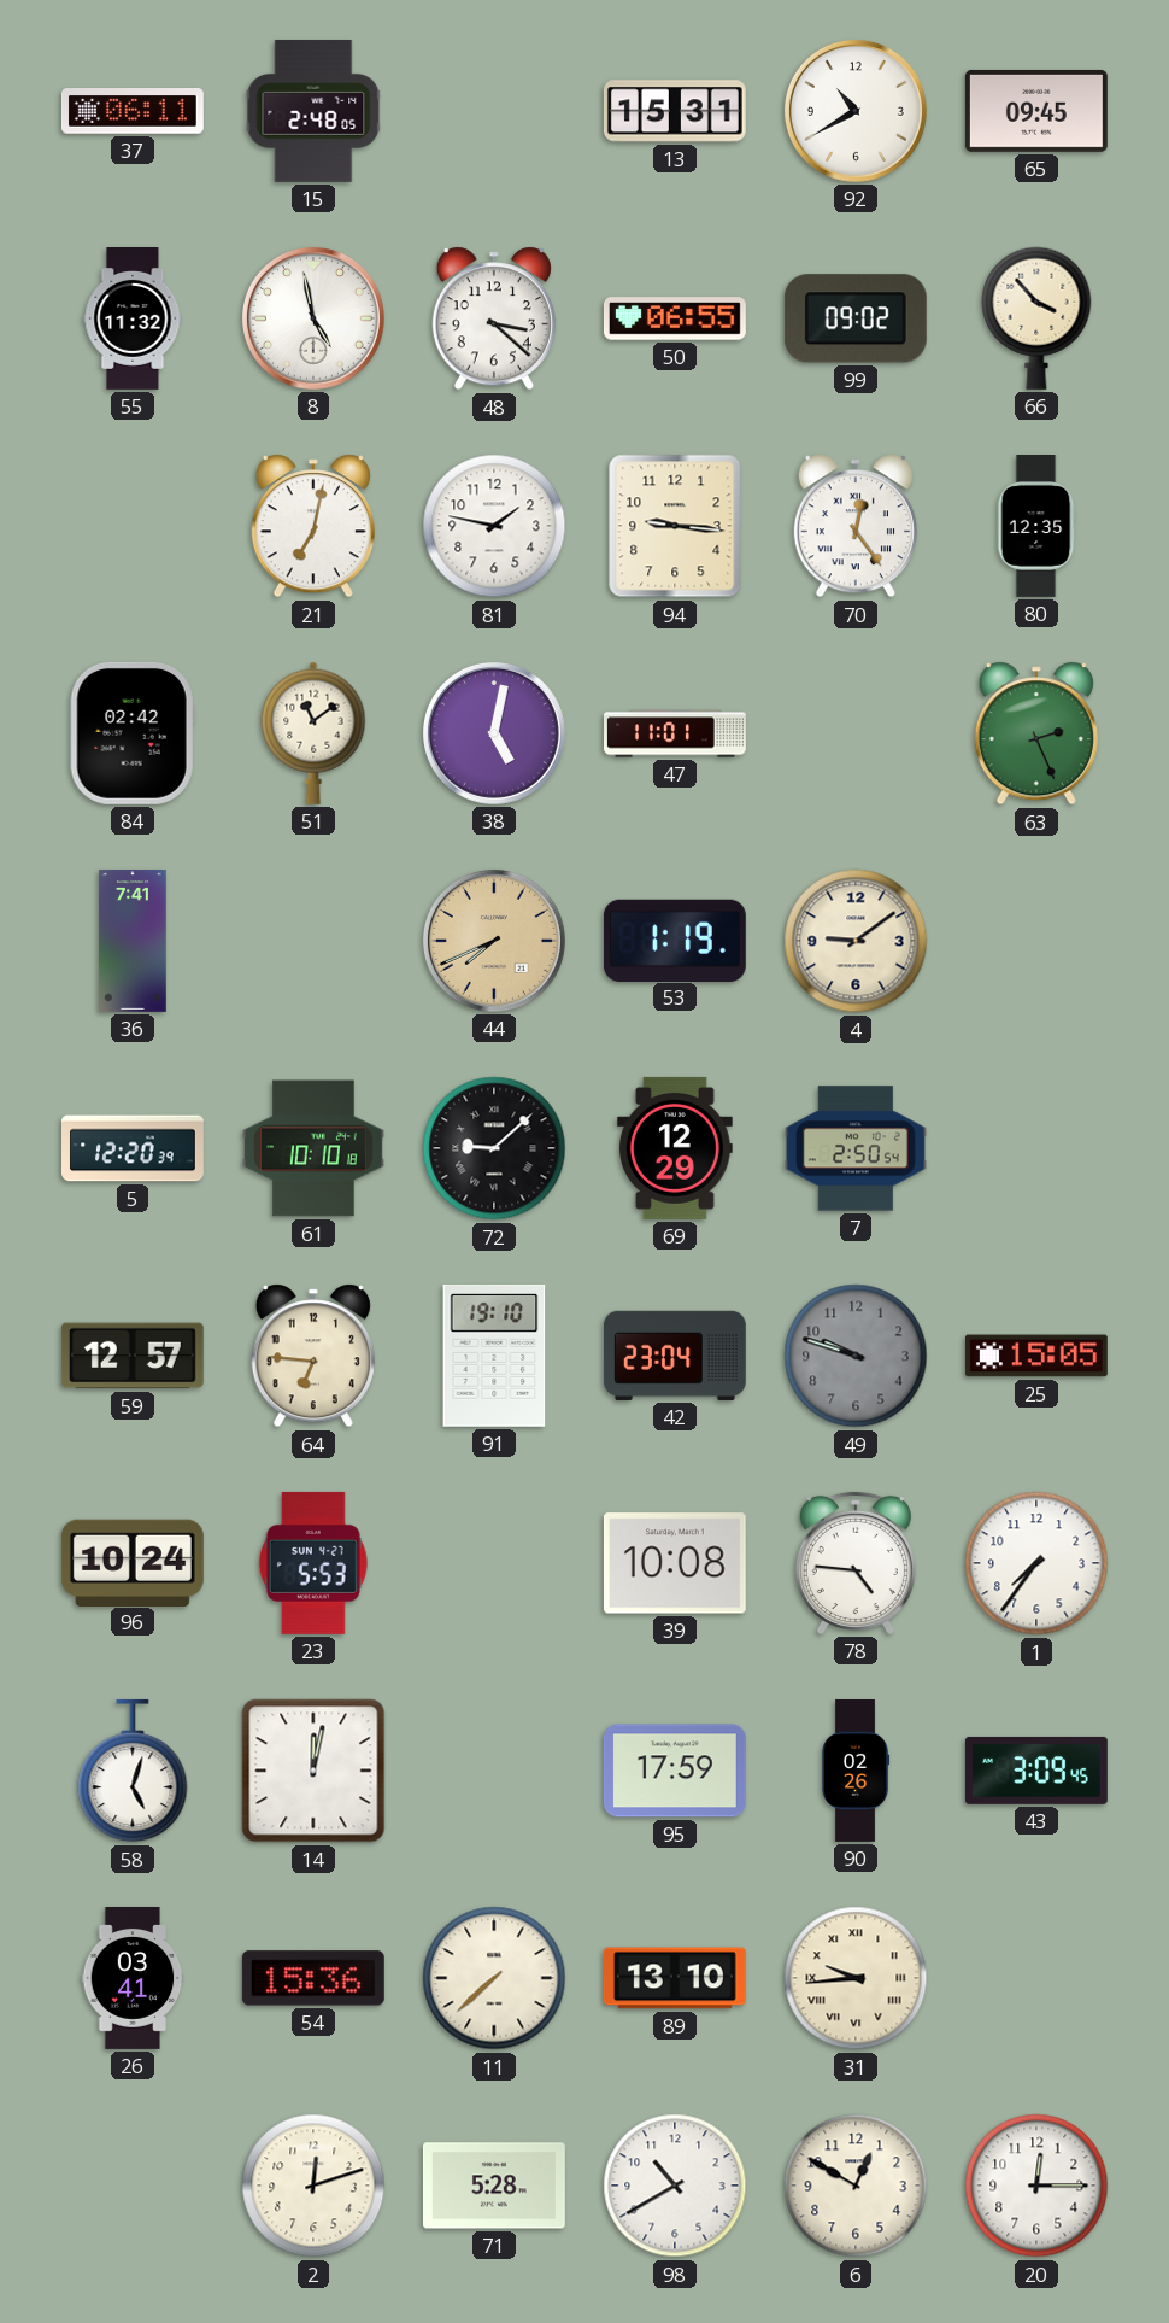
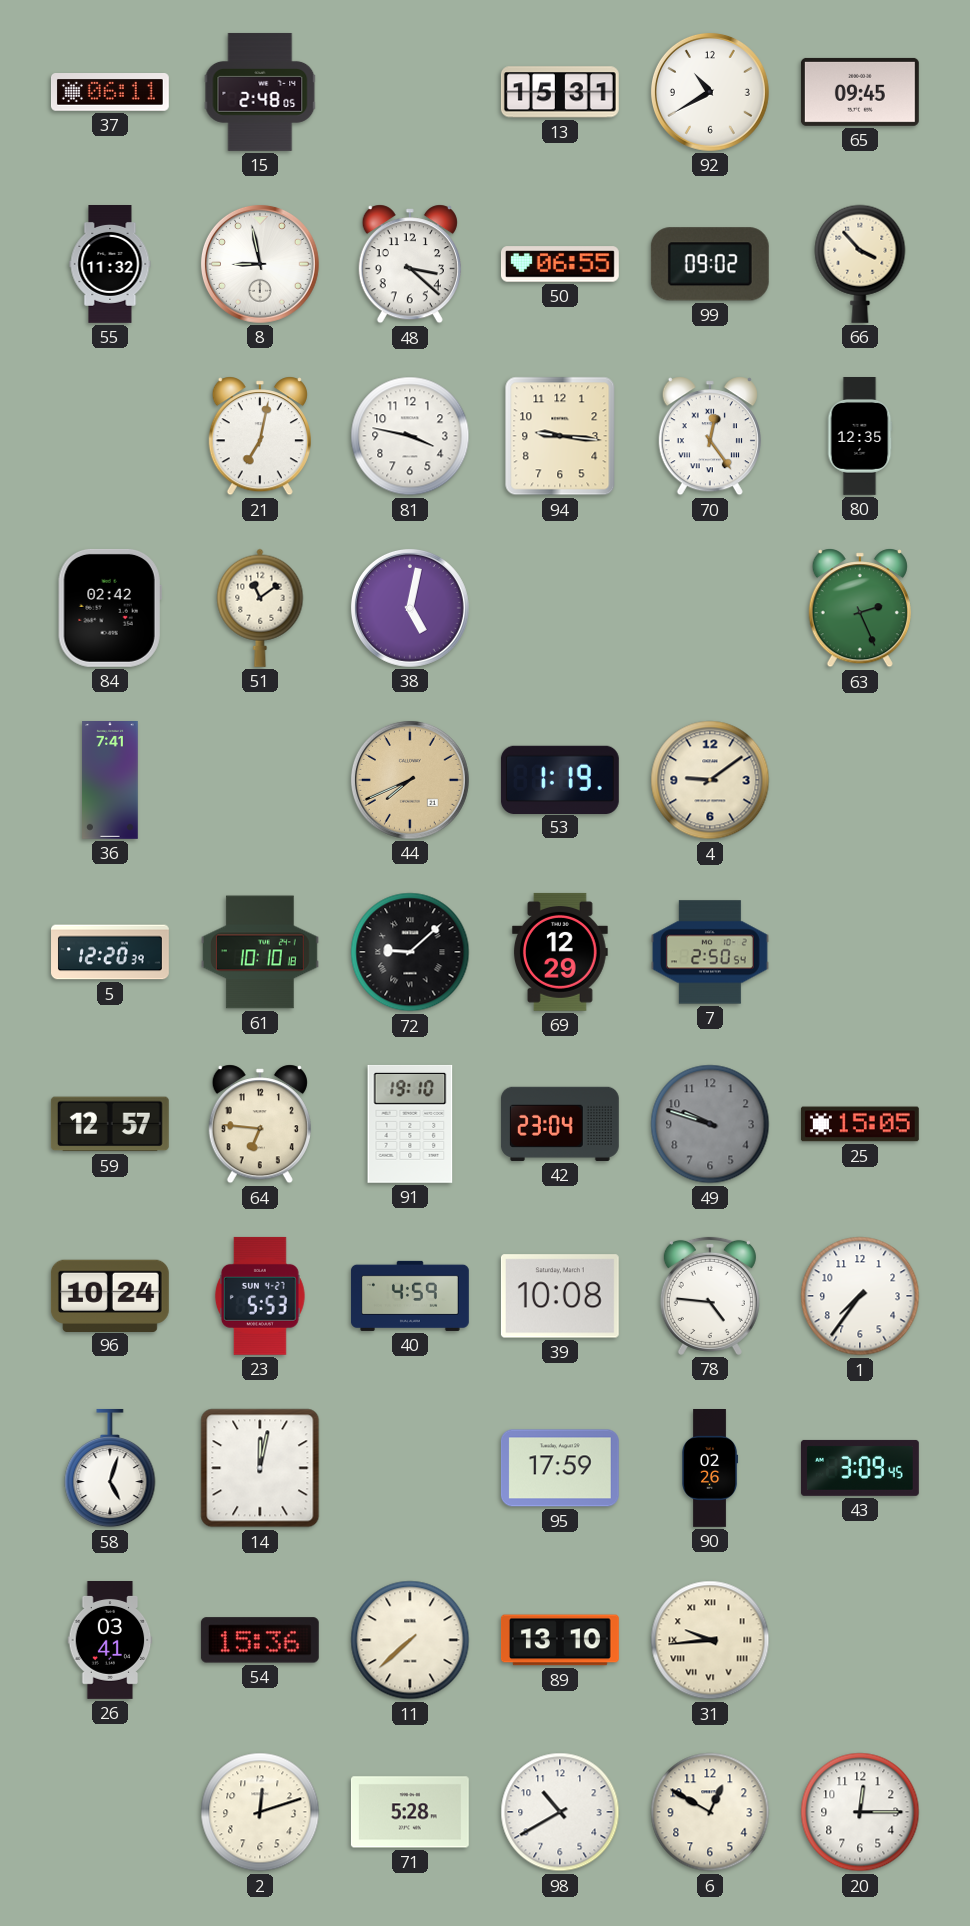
8: 4:58 -> 8:58 (260, 264)
81: 1:47 -> 3:47 (410, 436)
47: 11:01 -> none (676, 733)
40: none -> 4:59 (410, 1296)
